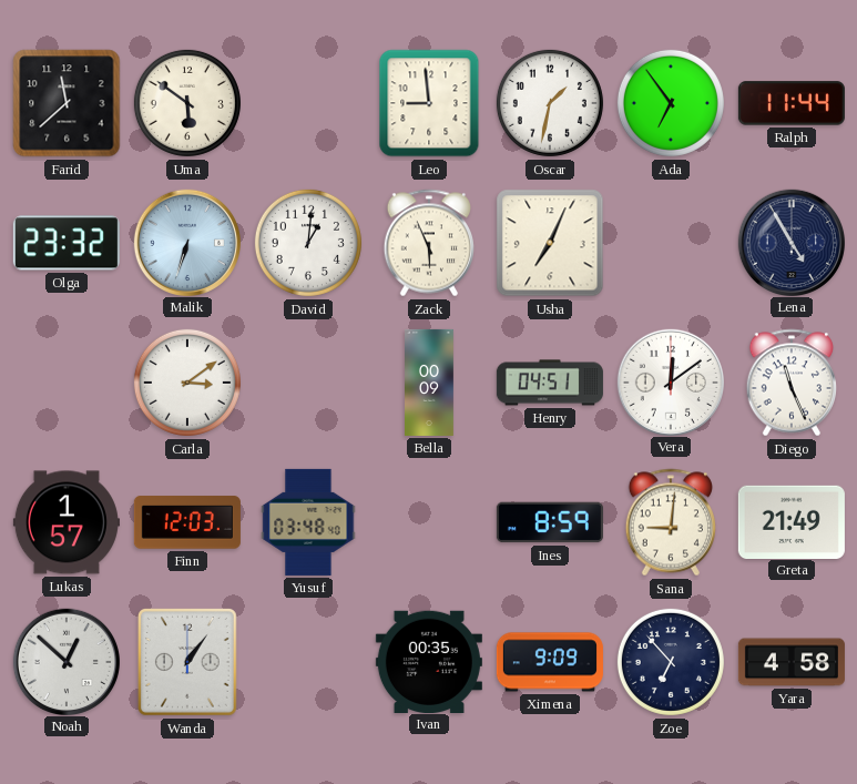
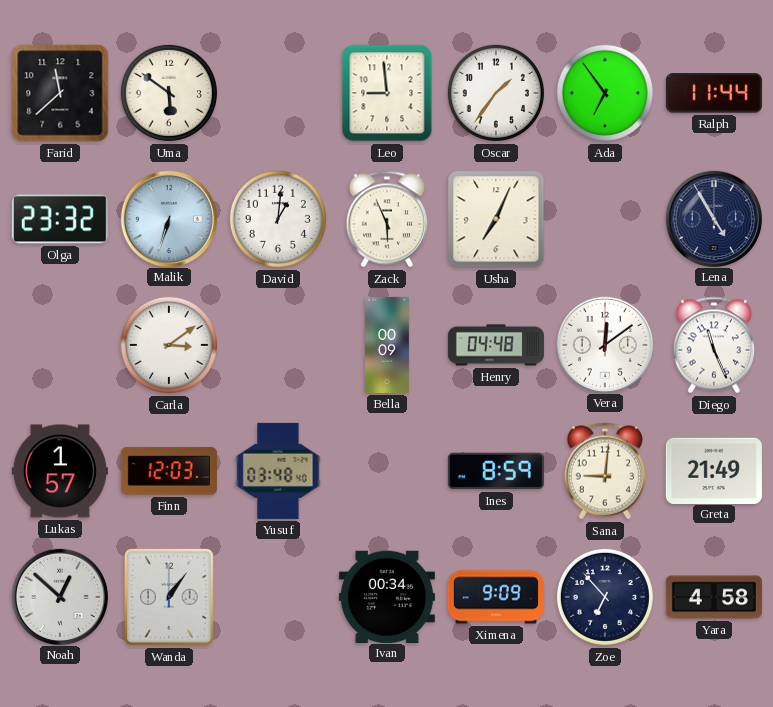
Oscar: 1:32 -> 1:36 (496, 93)
Henry: 04:51 -> 04:48 (496, 345)
Ivan: 00:35 -> 00:34 (387, 596)
